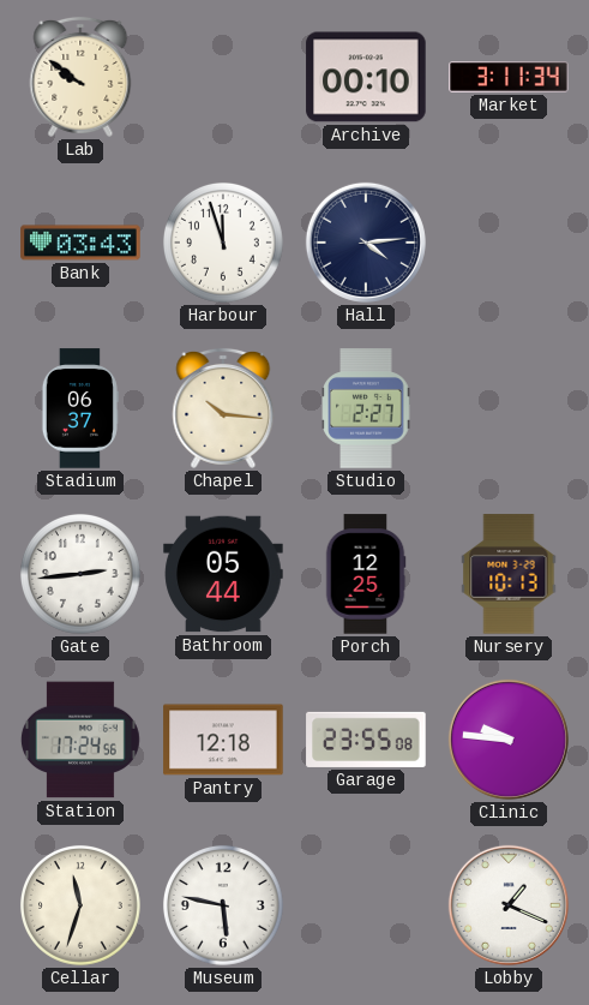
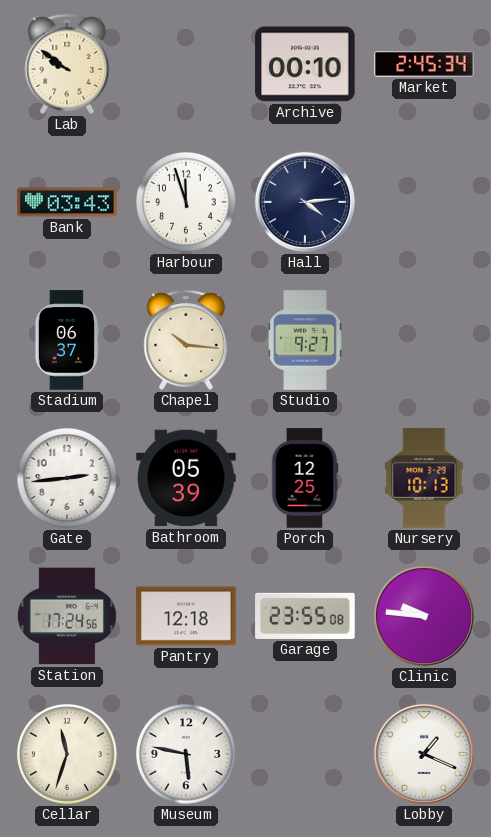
Market: 3:11 -> 2:45 (424, 65)
Studio: 2:27 -> 9:27 (305, 340)
Bathroom: 05:44 -> 05:39 (186, 478)
